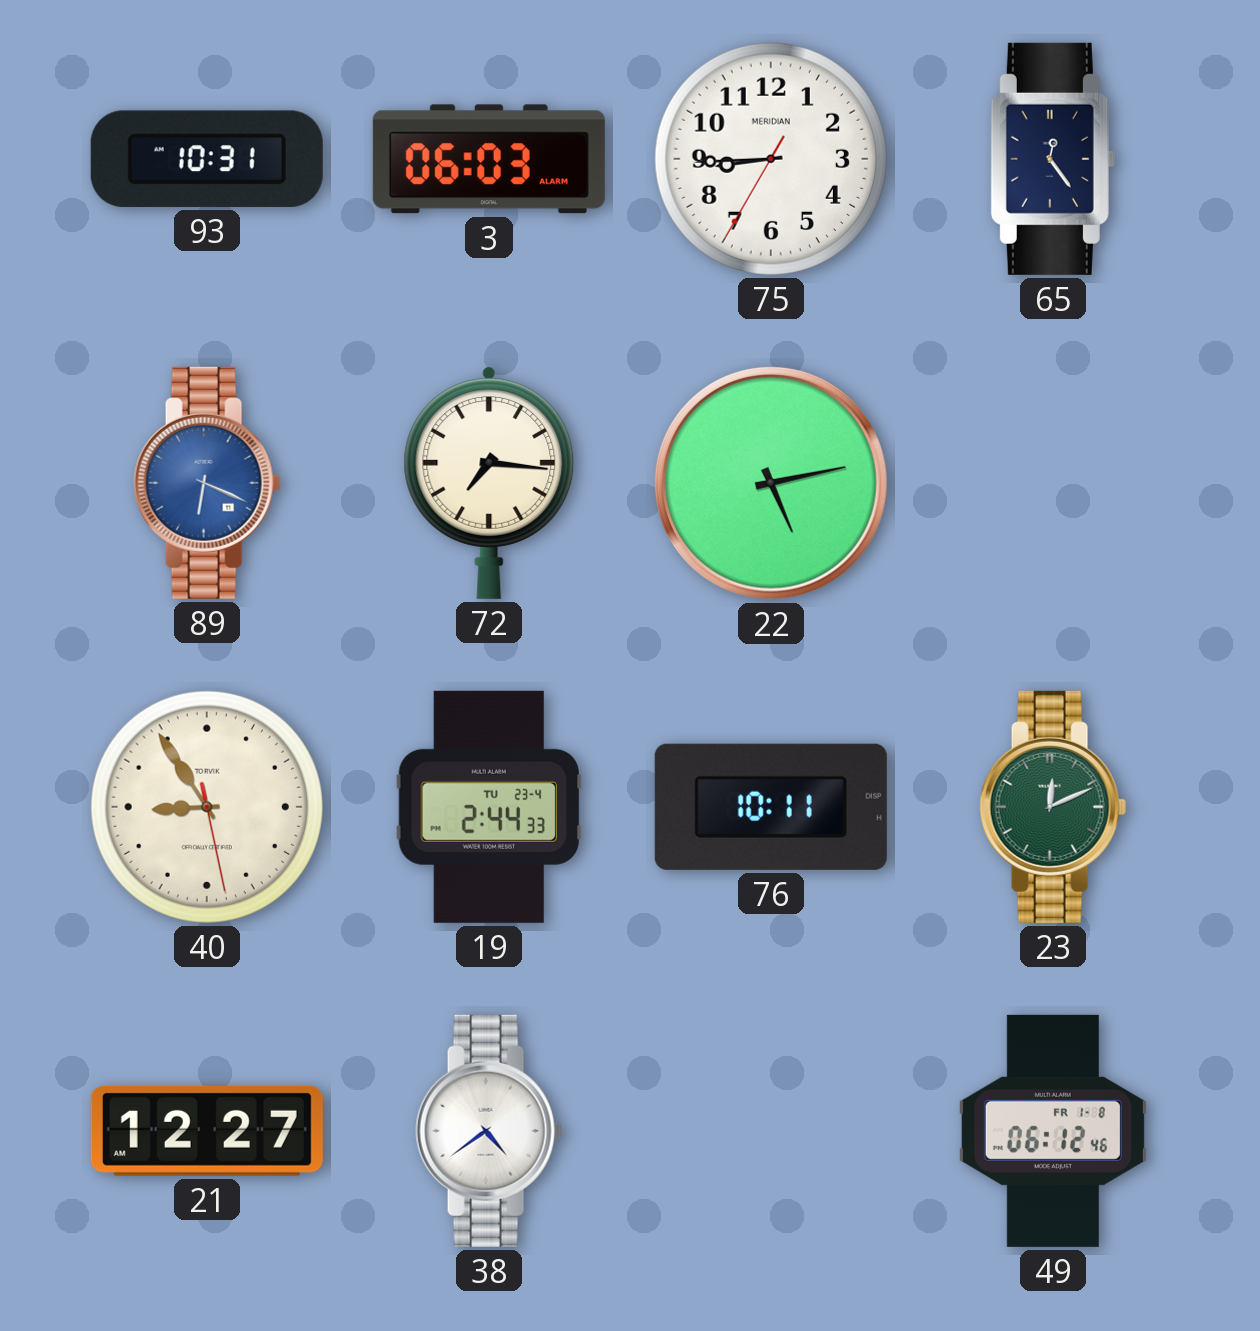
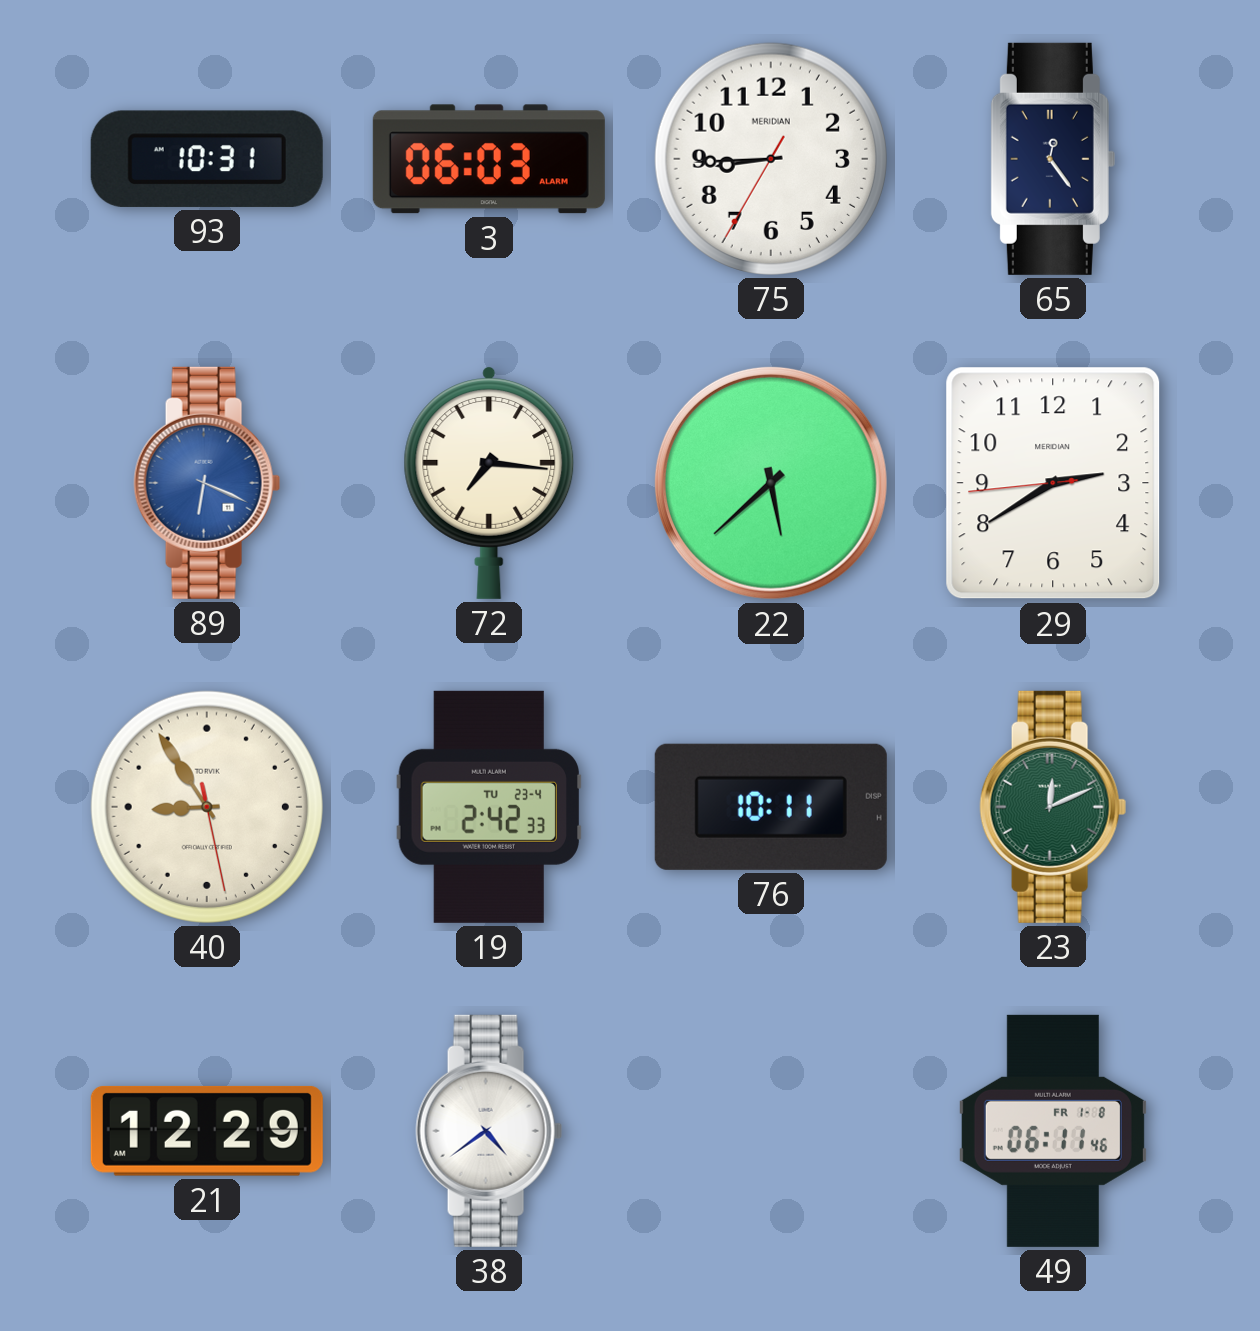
22: 5:13 -> 5:38 (771, 483)
29: none -> 2:39 (1053, 483)
19: 2:44 -> 2:42 (489, 807)
21: 12:27 -> 12:29 (207, 1131)
49: 06:12 -> 06:11 (1053, 1131)
